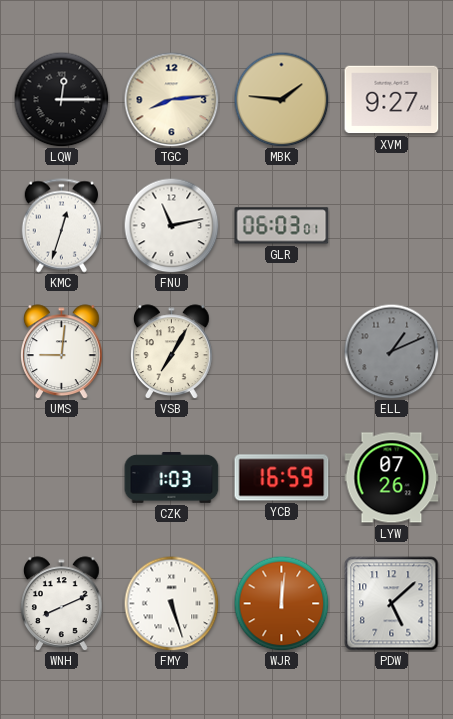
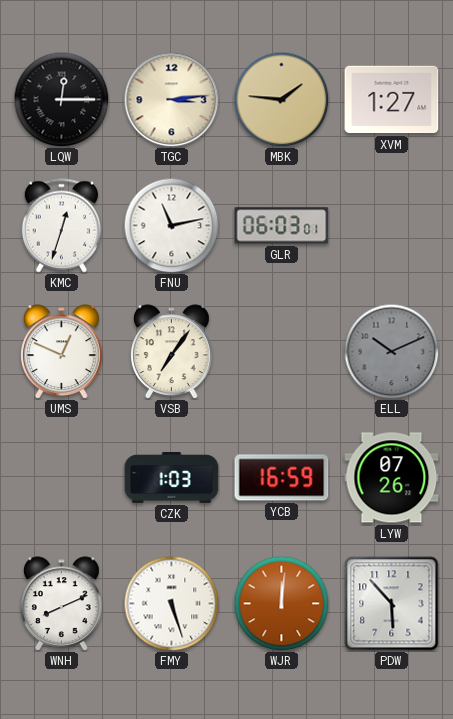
TGC: 8:14 -> 3:14 (171, 99)
XVM: 9:27 -> 1:27 (392, 100)
UMS: 9:01 -> 12:49 (62, 352)
VSB: 7:05 -> 7:06 (172, 352)
ELL: 1:11 -> 10:11 (391, 351)
PDW: 5:08 -> 5:53 (392, 604)
